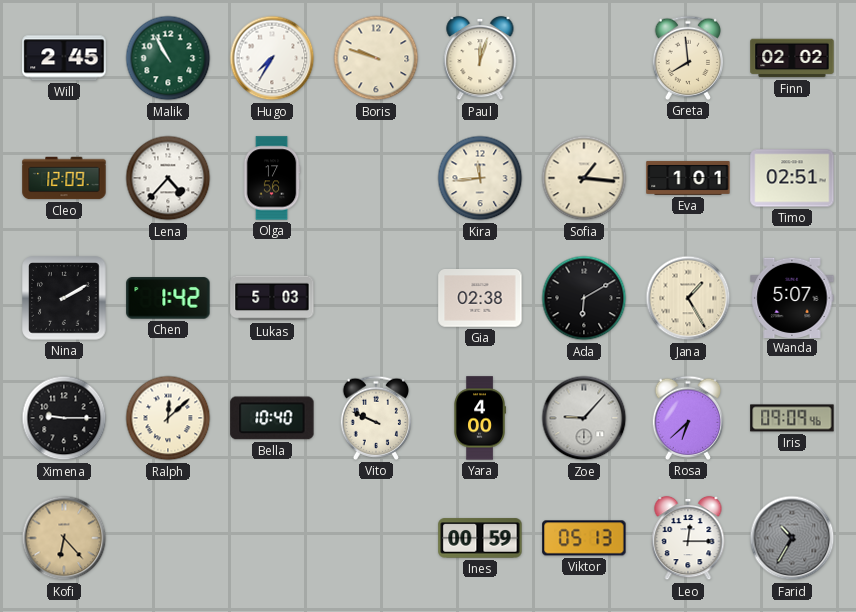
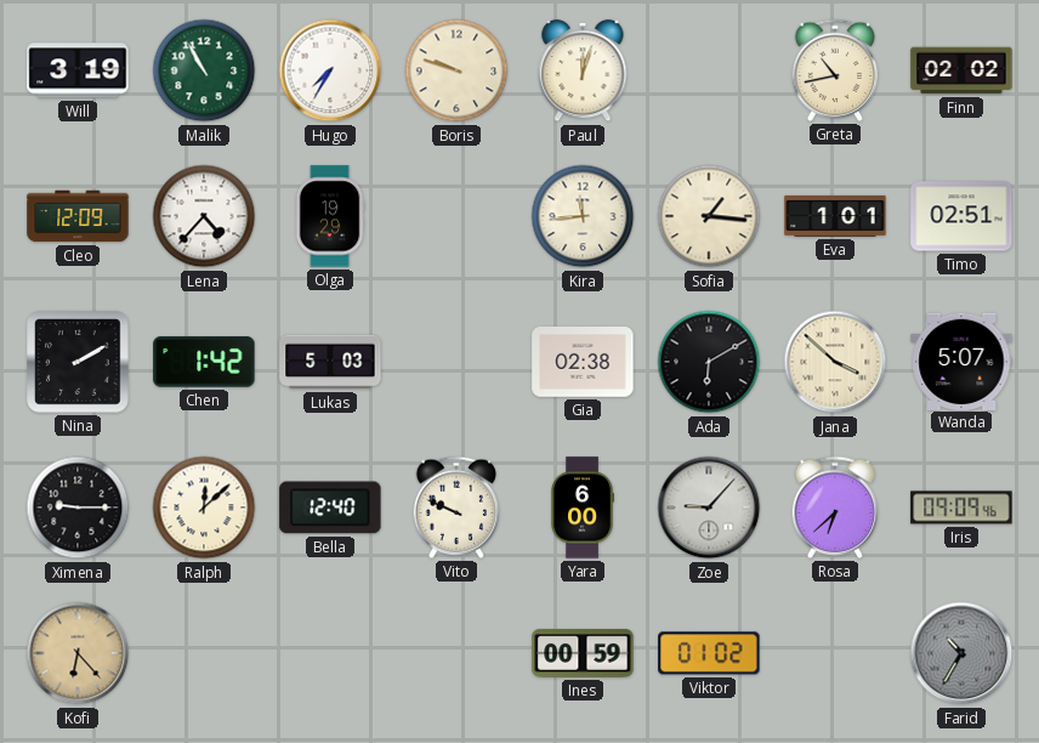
Will: 2:45 -> 3:19 (78, 70)
Greta: 7:59 -> 10:43 (834, 70)
Olga: 17:56 -> 19:29 (330, 216)
Jana: 1:25 -> 3:52 (835, 362)
Bella: 10:40 -> 12:40 (330, 507)
Yara: 4:00 -> 6:00 (583, 507)
Viktor: 05:13 -> 01:02 (709, 653)
Leo: 12:15 -> none (688, 538)
